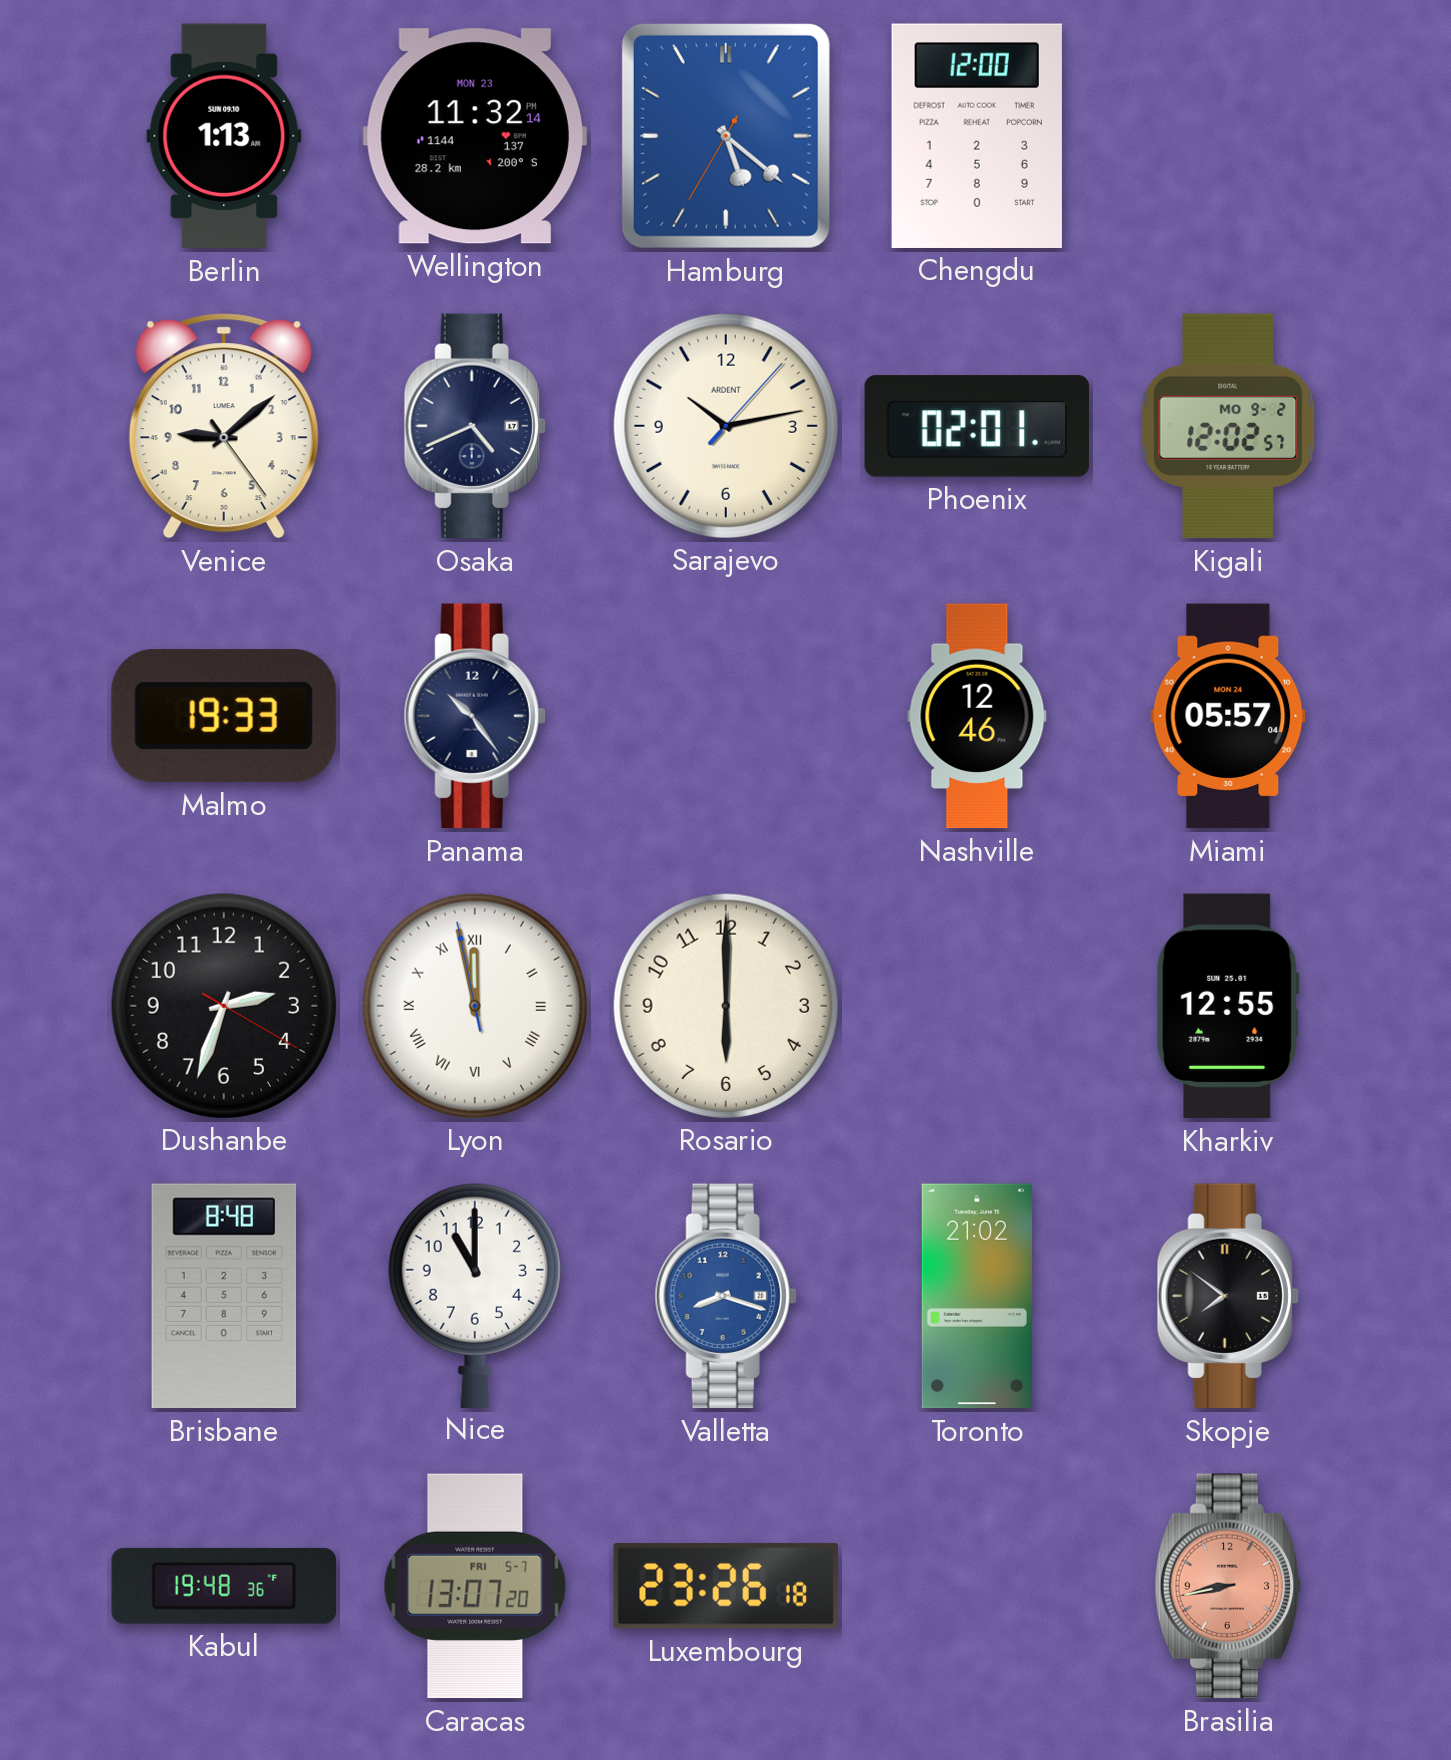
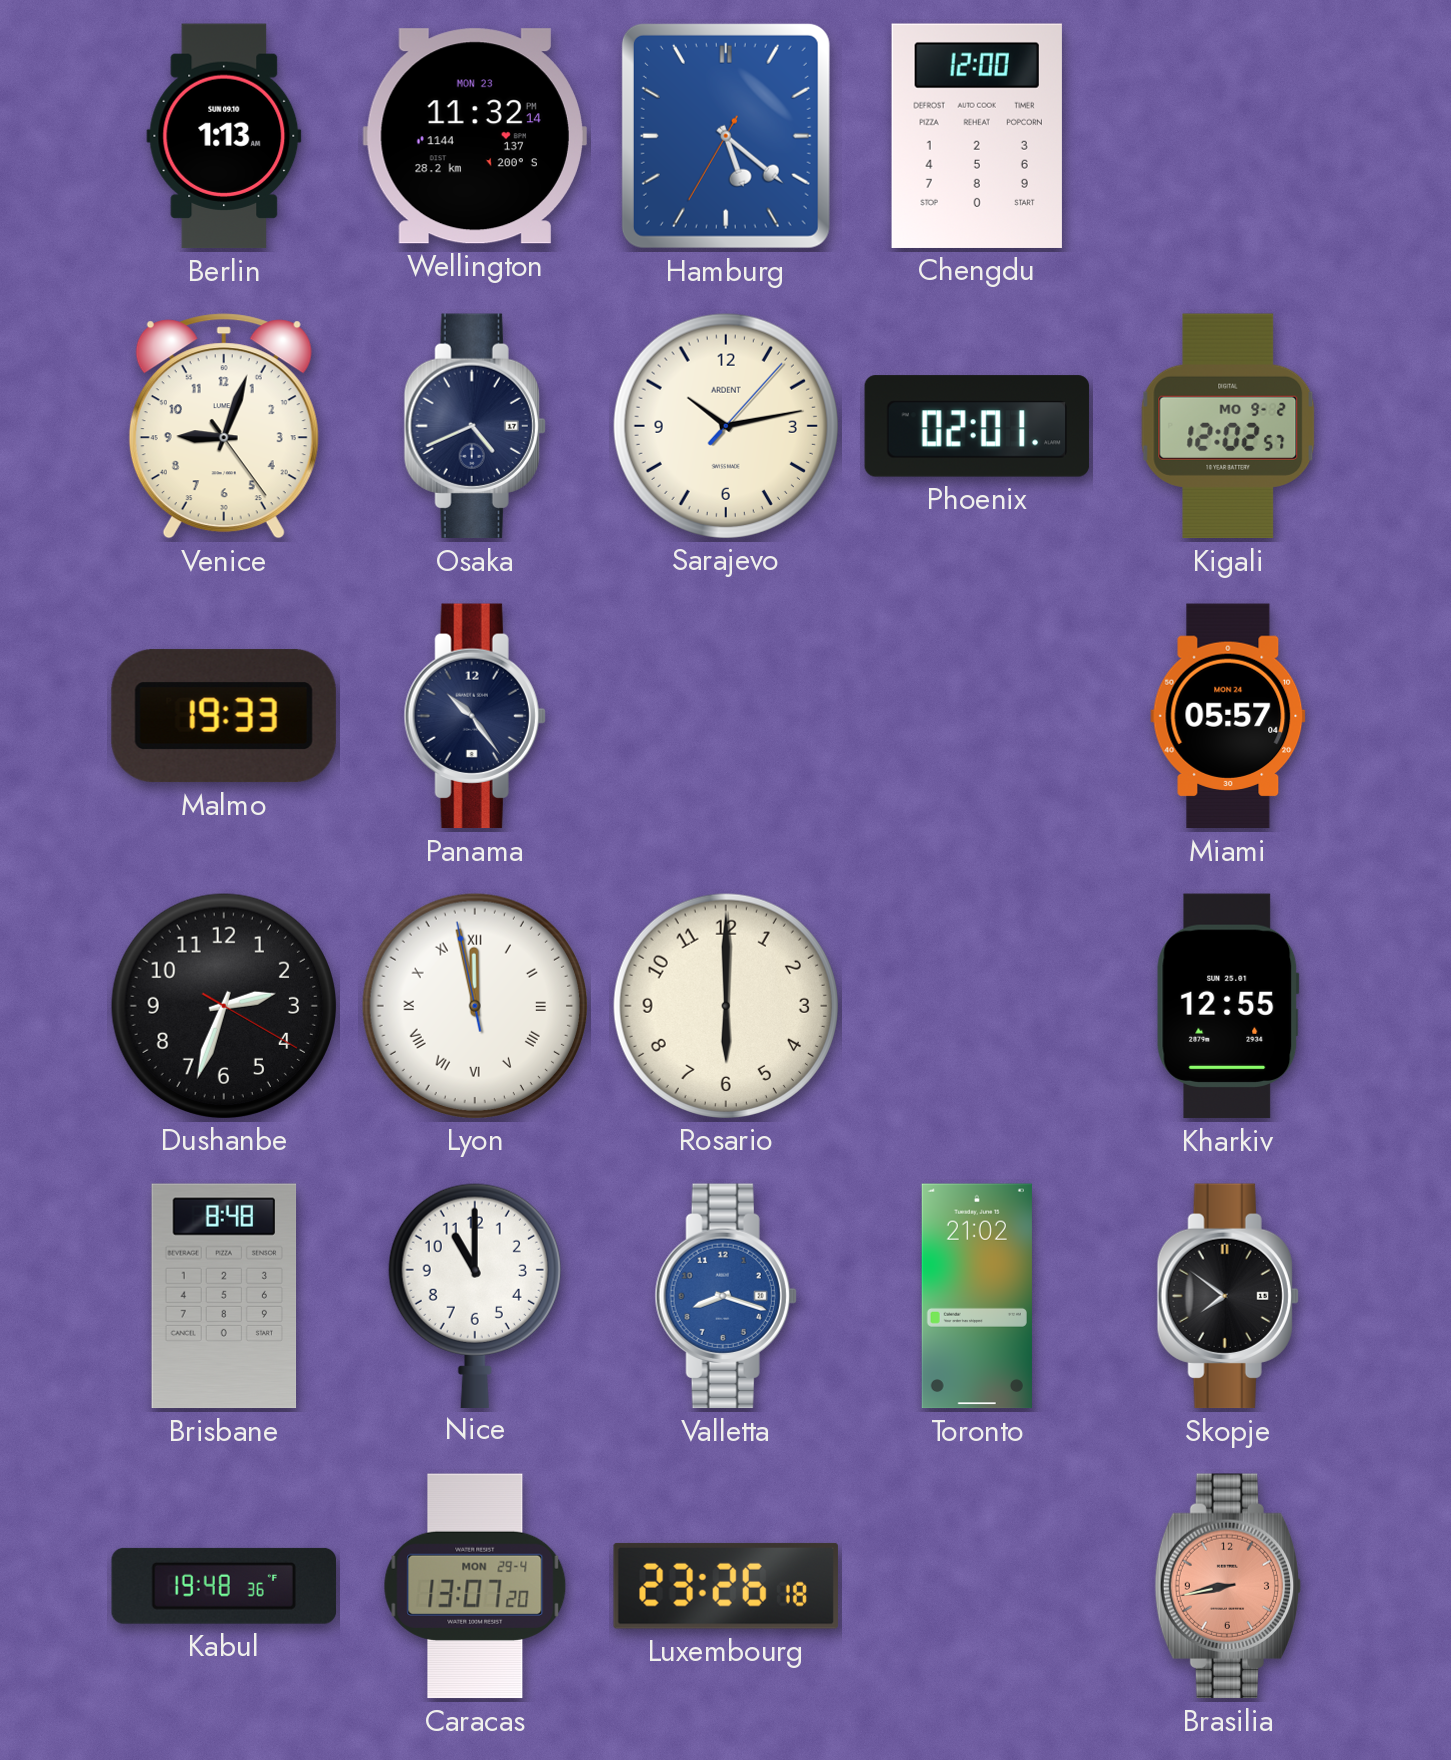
Venice: 9:08 -> 9:03 (224, 426)
Nashville: 12:46 -> none (977, 716)
Caracas date: FRI 5-7 -> MON 29-4 (475, 1586)
